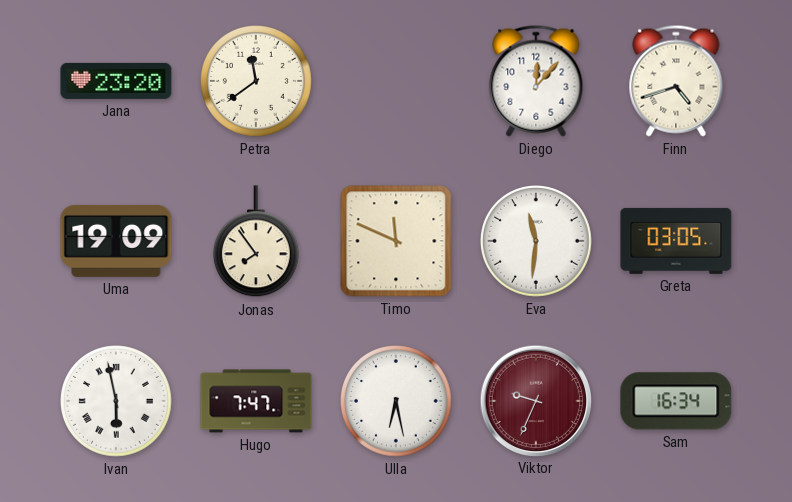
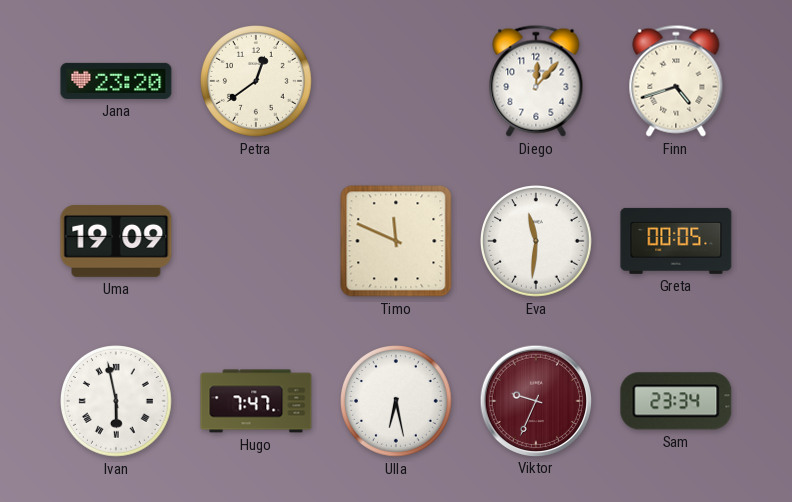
Petra: 11:39 -> 12:39 (257, 82)
Jonas: 7:54 -> none (256, 242)
Greta: 03:05 -> 00:05 (676, 241)
Sam: 16:34 -> 23:34 (676, 401)
